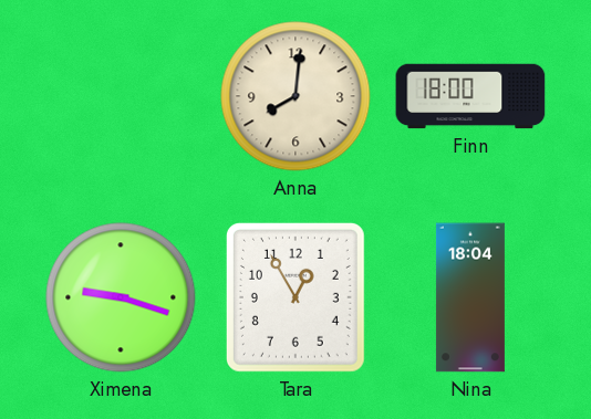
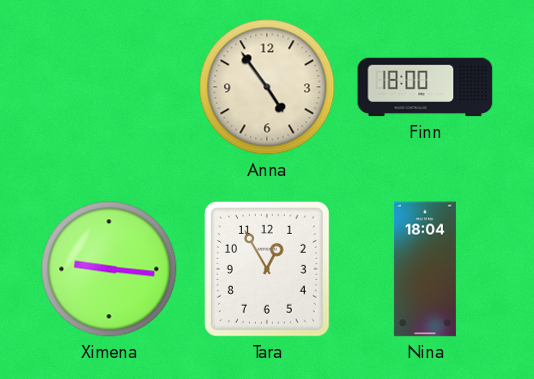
Anna: 8:01 -> 4:54 (267, 87)
Ximena: 9:18 -> 9:16 (109, 269)
